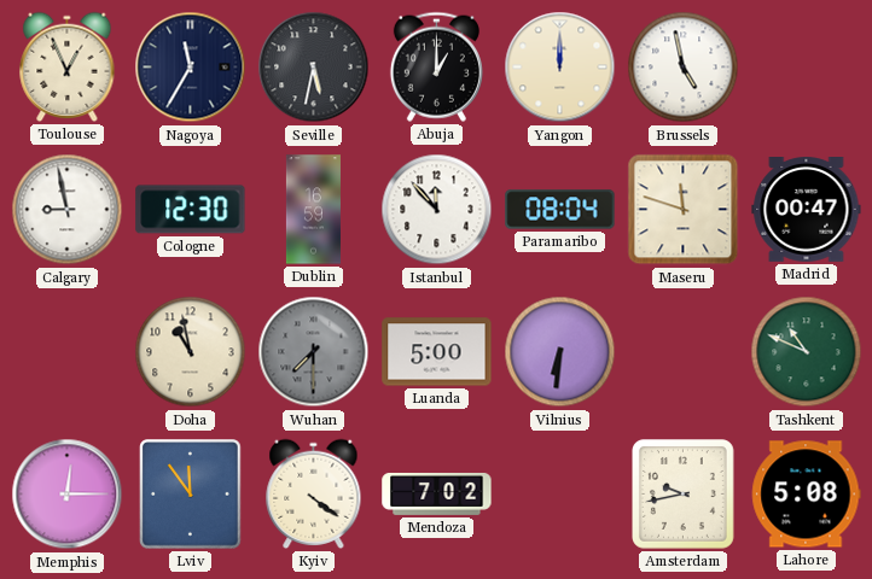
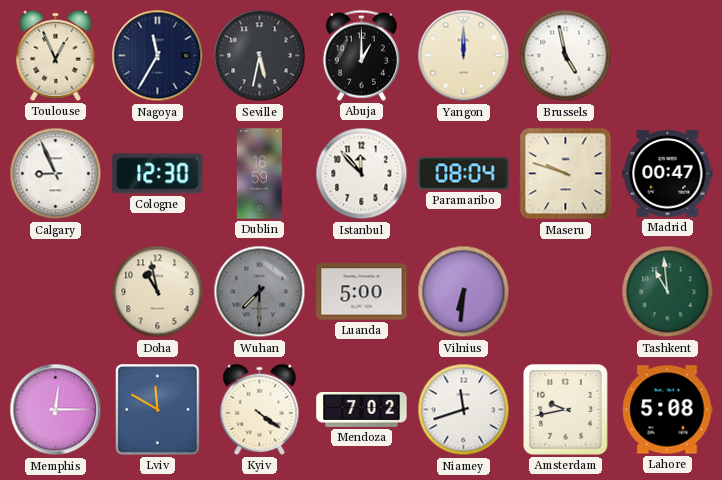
Calgary: 8:58 -> 8:56 (56, 174)
Maseru: 11:48 -> 9:48 (566, 174)
Tashkent: 10:49 -> 10:59 (668, 292)
Lviv: 11:54 -> 11:50 (158, 410)
Niamey: none -> 11:42 (464, 410)
